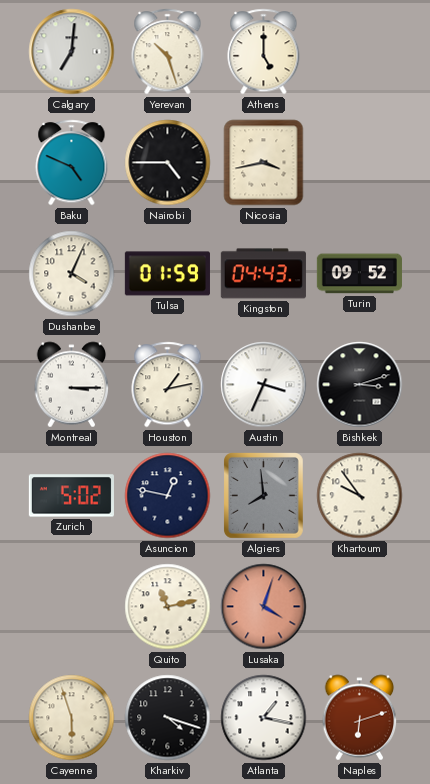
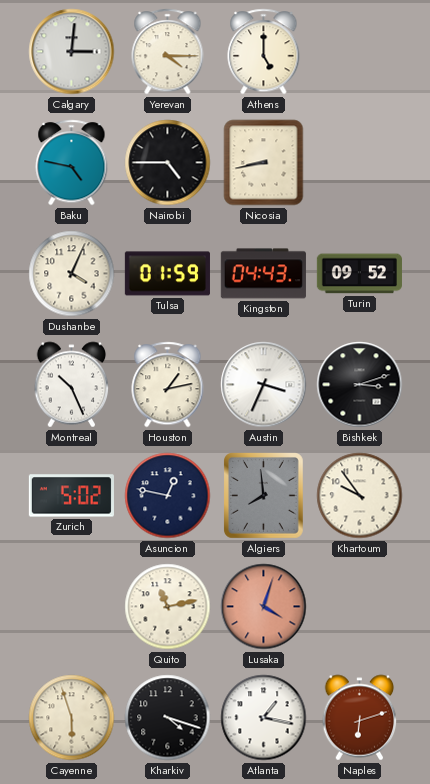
Calgary: 7:01 -> 3:01 (72, 52)
Yerevan: 10:27 -> 4:15 (168, 52)
Baku: 4:49 -> 4:47 (72, 163)
Nicosia: 3:43 -> 8:43 (264, 163)
Montreal: 3:15 -> 10:26 (72, 385)
